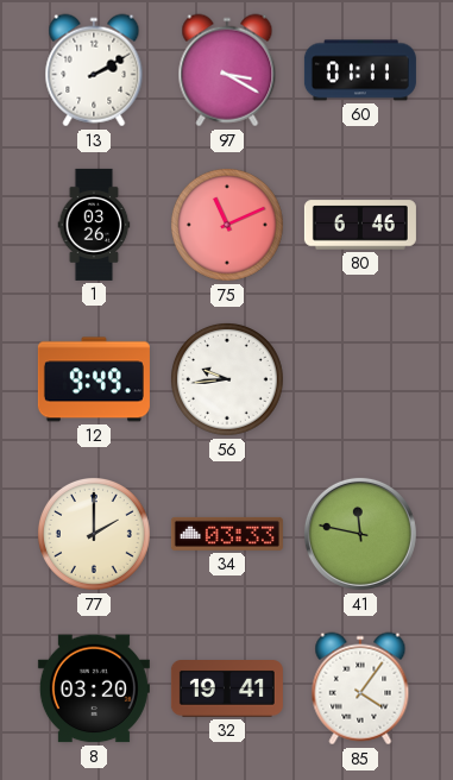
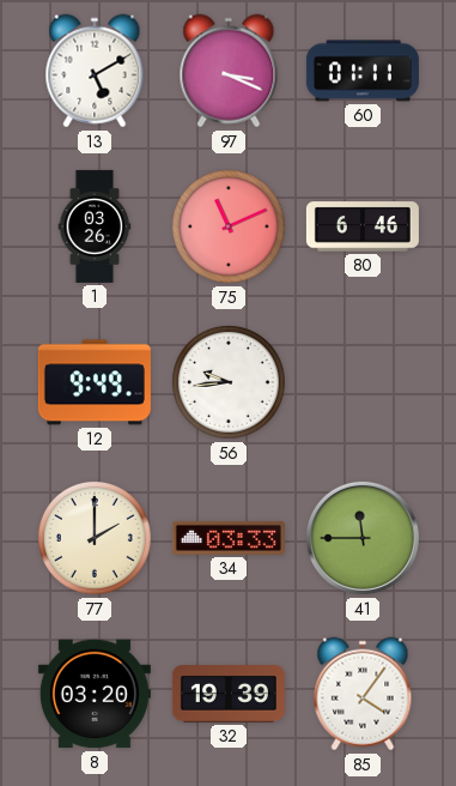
13: 2:10 -> 5:10 (95, 71)
97: 3:20 -> 3:19 (229, 71)
41: 11:47 -> 11:45 (363, 538)
32: 19:41 -> 19:39 (229, 695)
